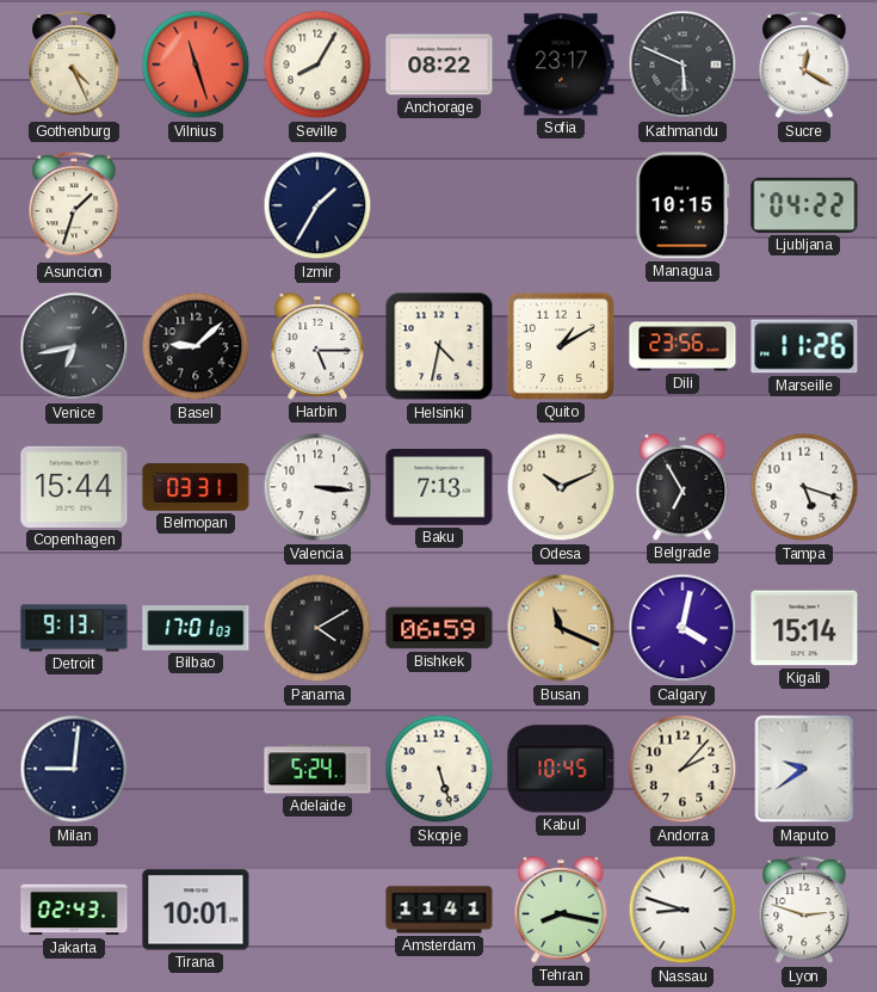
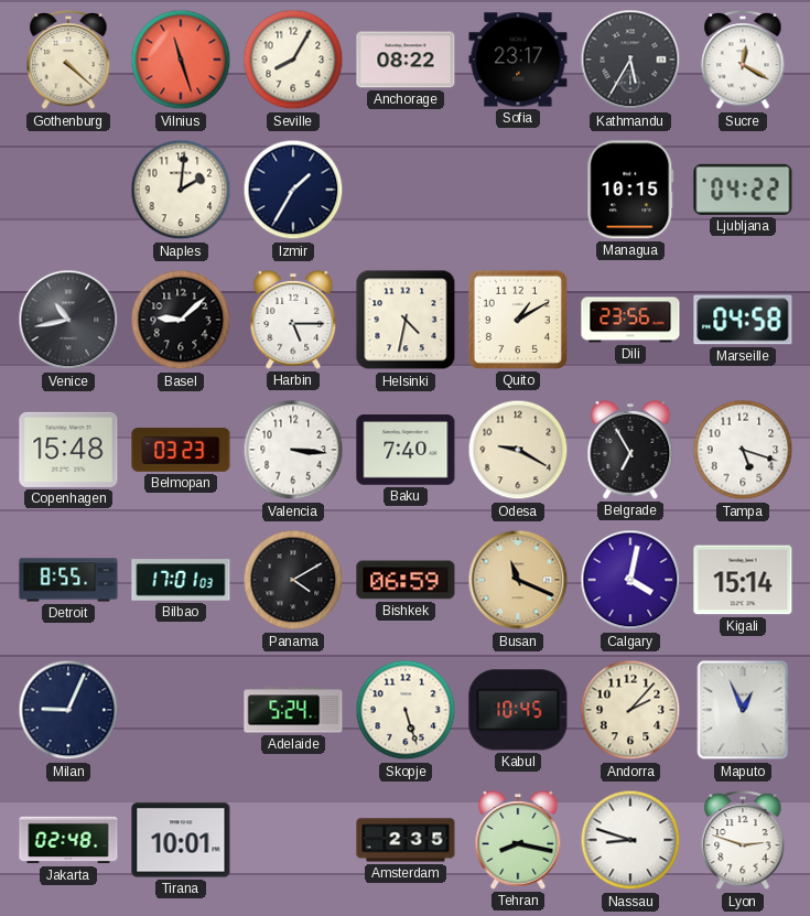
Gothenburg: 4:26 -> 4:22 (68, 61)
Kathmandu: 5:49 -> 5:35 (630, 60)
Asuncion: 1:33 -> none (74, 207)
Naples: none -> 2:01 (181, 190)
Venice: 6:43 -> 10:43 (68, 320)
Marseille: 11:26 -> 04:58 (743, 320)
Copenhagen: 15:44 -> 15:48 (68, 450)
Belmopan: 03:31 -> 03:23 (181, 450)
Baku: 7:13 -> 7:40 (406, 451)
Odesa: 10:11 -> 9:20 (518, 450)
Detroit: 9:13 -> 8:55 (68, 580)
Milan: 9:01 -> 9:04 (68, 710)
Maputo: 9:39 -> 12:56 (743, 710)
Jakarta: 02:43 -> 02:48 (68, 840)
Amsterdam: 11:41 -> 2:35 (406, 840)
